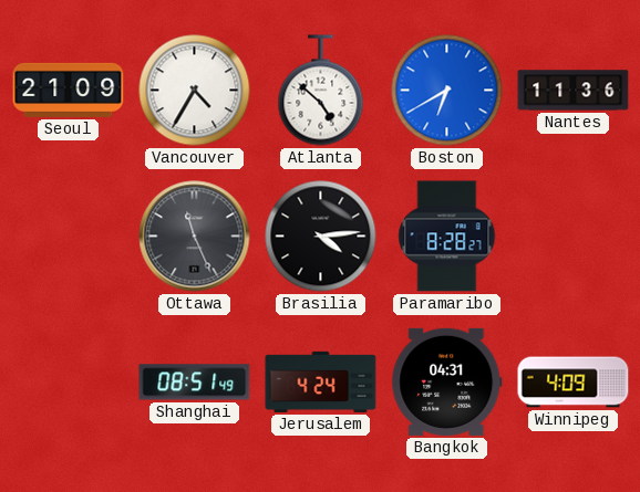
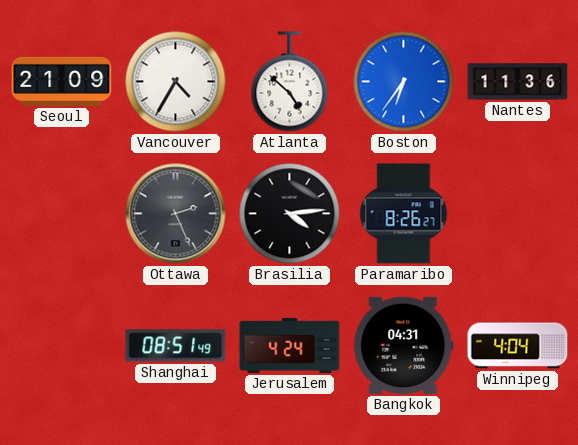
Boston: 6:40 -> 6:36 (404, 82)
Ottawa: 11:26 -> 2:26 (176, 214)
Paramaribo: 8:28 -> 8:26 (404, 214)
Winnipeg: 4:09 -> 4:04 (518, 346)
